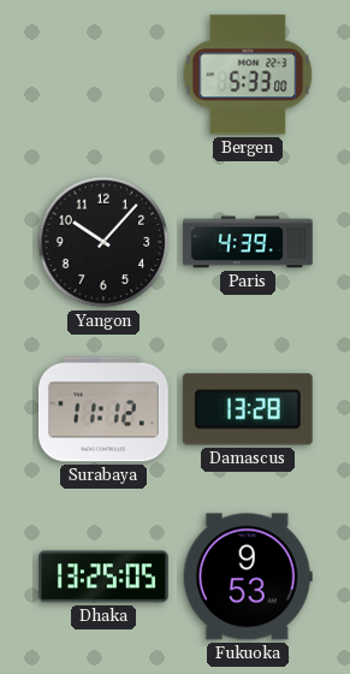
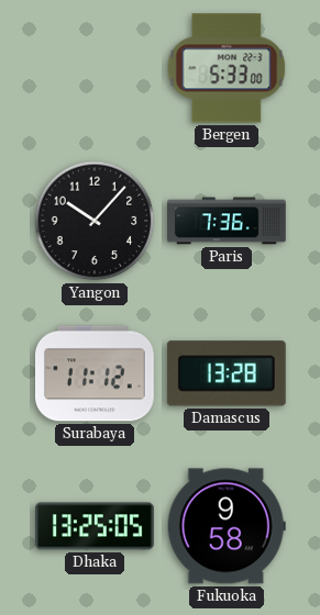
Paris: 4:39 -> 7:36 (227, 221)
Fukuoka: 9:53 -> 9:58 (227, 526)
